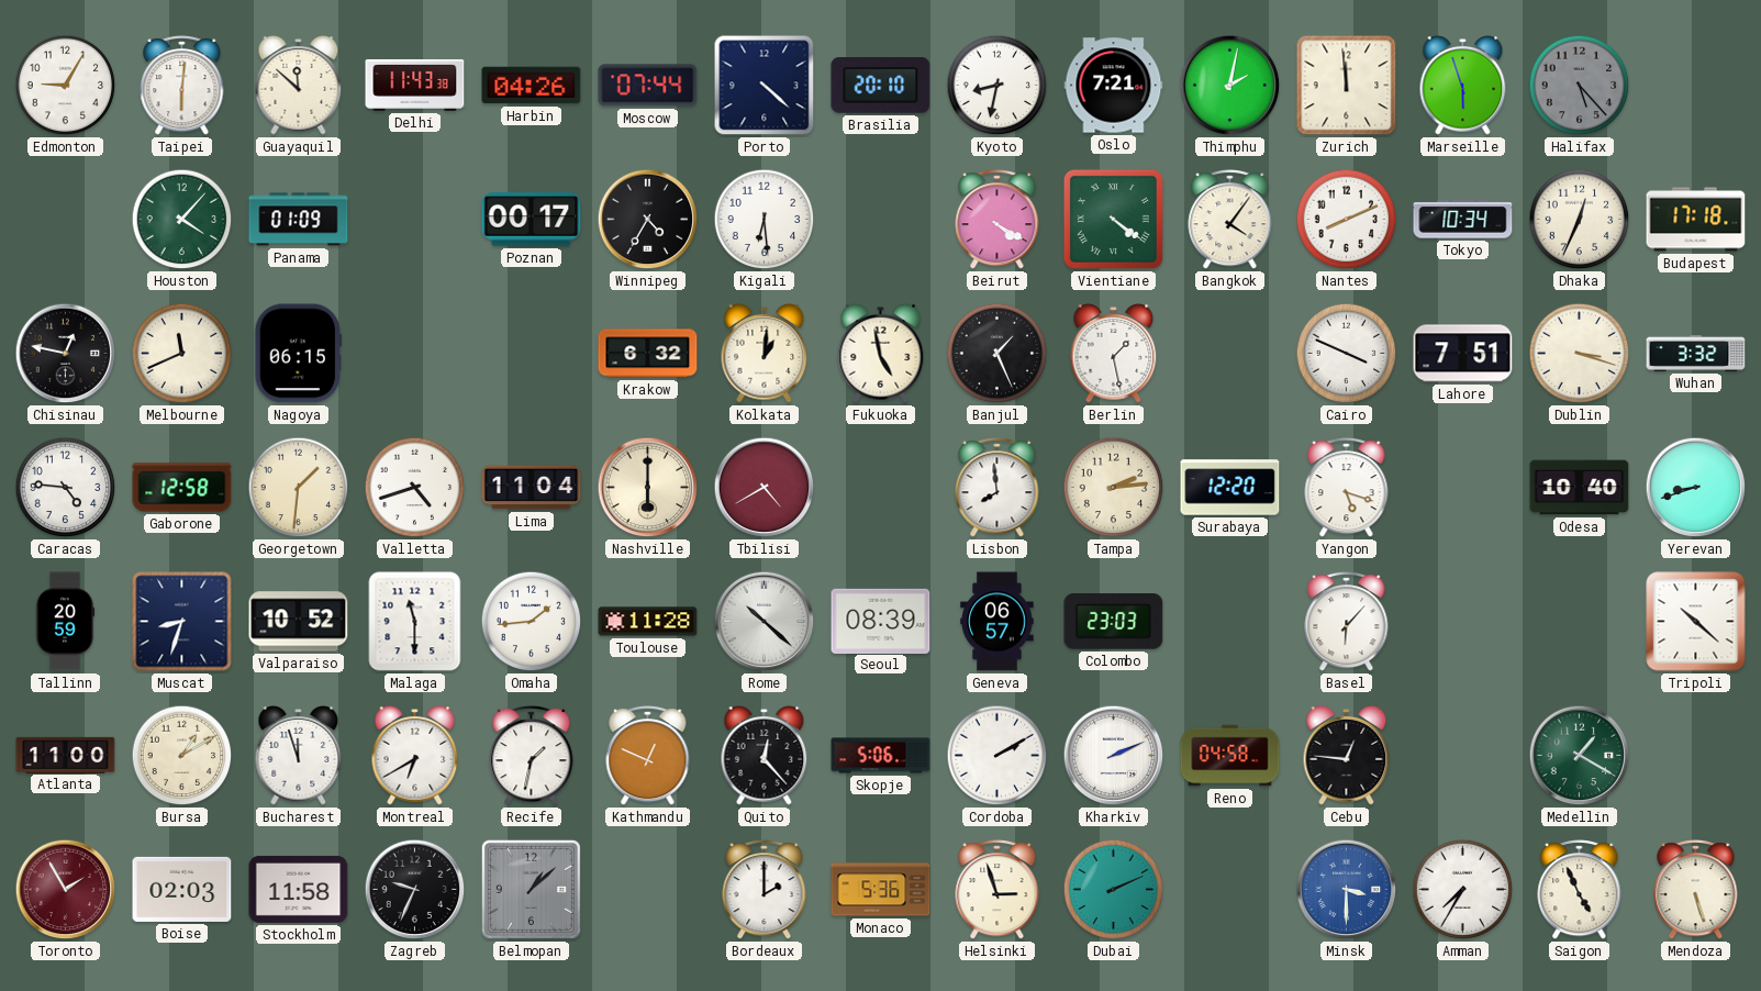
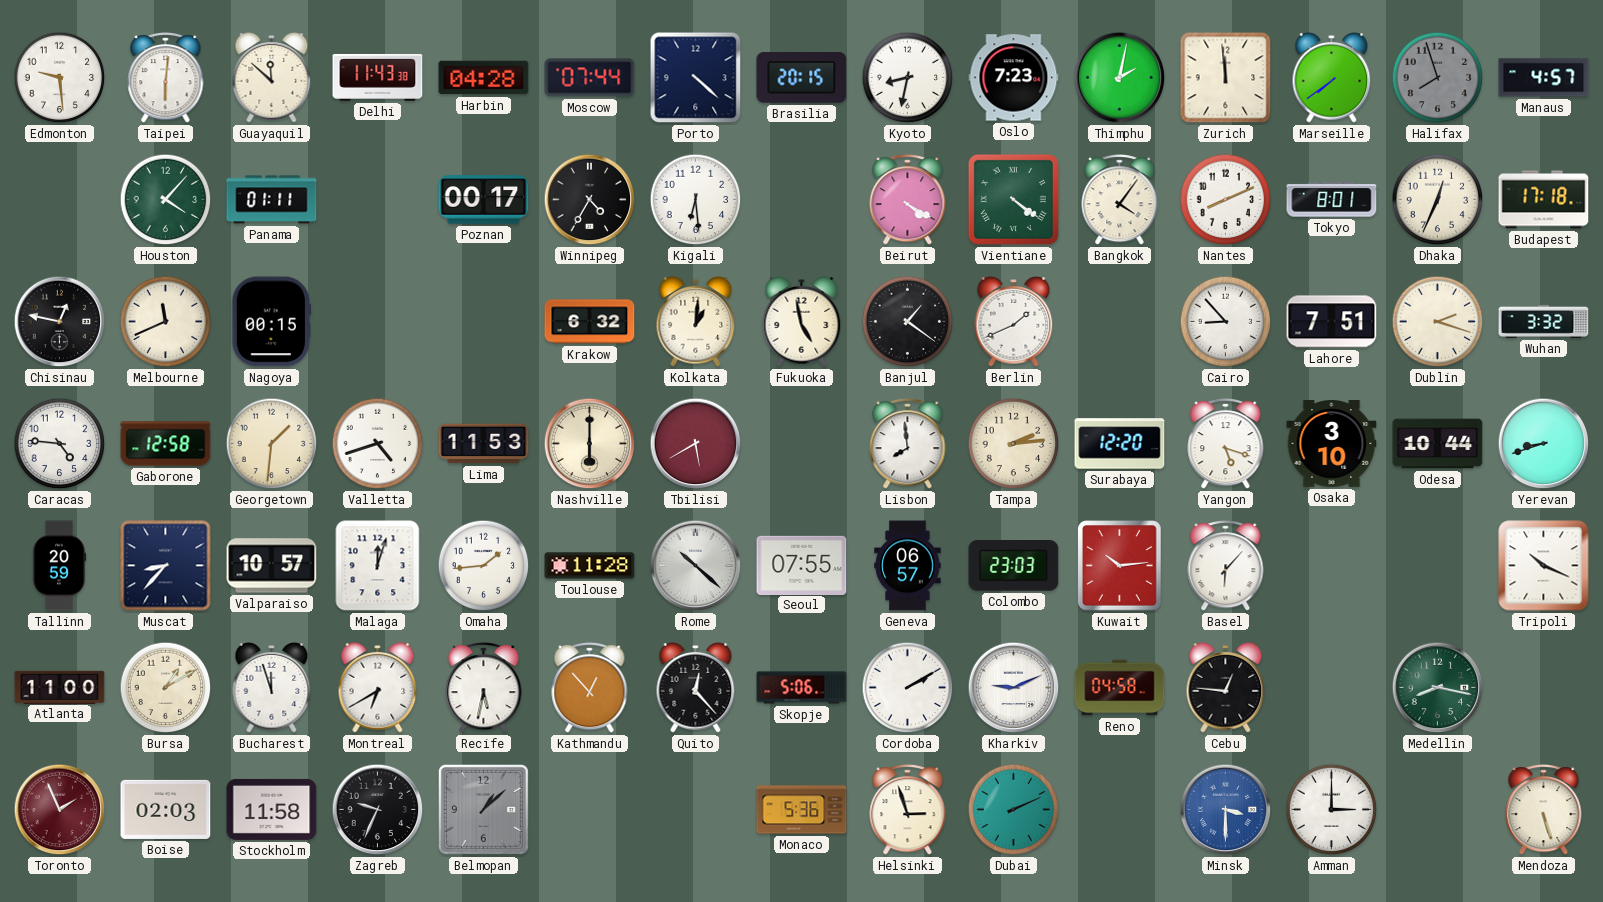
Edmonton: 9:05 -> 9:29 (60, 78)
Harbin: 04:26 -> 04:28 (484, 78)
Brasilia: 20:10 -> 20:15 (802, 78)
Oslo: 7:21 -> 7:23 (1014, 78)
Marseille: 5:57 -> 7:39 (1332, 78)
Halifax: 5:23 -> 7:57 (1438, 78)
Manaus: none -> 4:57 (1544, 78)
Panama: 01:09 -> 01:11 (272, 200)
Tokyo: 10:34 -> 8:01 (1332, 200)
Nagoya: 06:15 -> 00:15 (271, 322)
Banjul: 1:26 -> 1:21 (908, 322)
Berlin: 1:28 -> 1:41 (1014, 322)
Cairo: 3:49 -> 8:53 (1226, 322)
Dublin: 3:18 -> 2:18 (1438, 322)
Lima: 11:04 -> 11:53 (484, 444)
Tbilisi: 4:40 -> 5:40 (696, 444)
Osaka: none -> 3:10 (1332, 444)
Odesa: 10:40 -> 10:44 (1438, 444)
Muscat: 8:33 -> 8:37 (166, 566)
Valparaiso: 10:52 -> 10:57 (272, 566)
Malaga: 11:30 -> 12:03 (378, 566)
Seoul: 08:39 -> 07:55 (802, 565)
Kuwait: none -> 10:14 (1120, 566)
Tripoli: 10:22 -> 10:19 (1544, 566)
Recife: 1:32 -> 5:32 (484, 688)
Kathmandu: 12:49 -> 12:53 (590, 688)
Kharkiv: 2:11 -> 9:11 (1014, 688)
Medellin: 1:20 -> 8:17 (1438, 688)
Toronto: 1:55 -> 1:56 (60, 810)
Bordeaux: 2:00 -> none (765, 890)
Amman: 7:35 -> 3:00 (1332, 810)
Saigon: 4:56 -> none (1580, 890)
